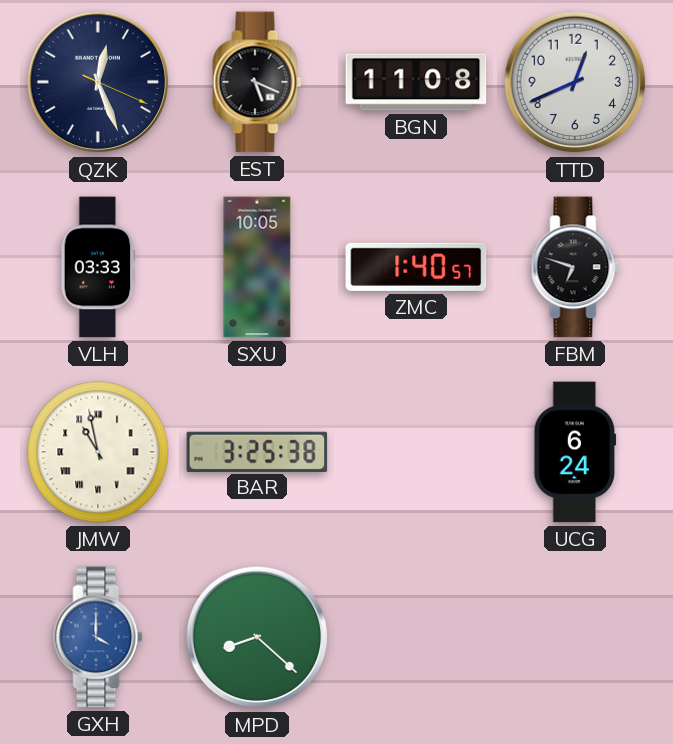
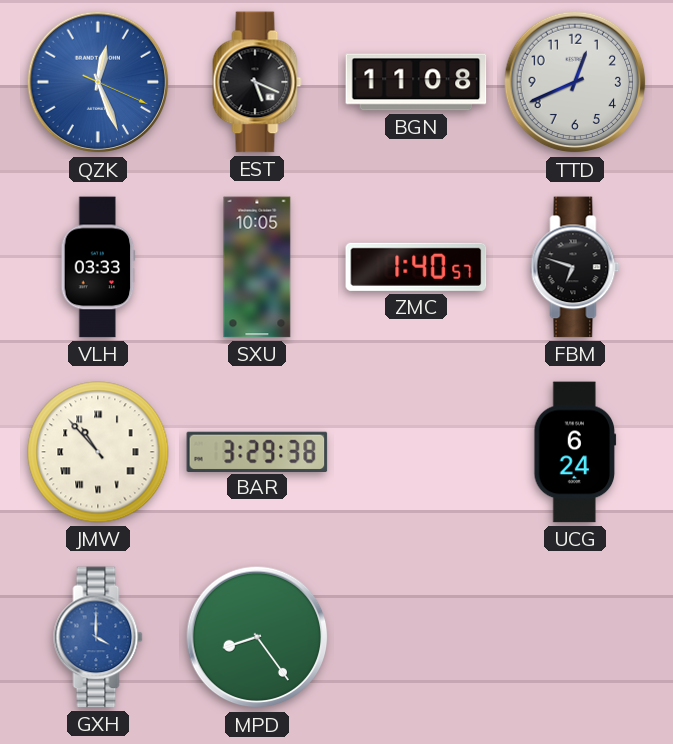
QZK dial: navy -> blue (98, 82)
JMW: 10:58 -> 10:53 (98, 452)
BAR: 3:25 -> 3:29 (257, 451)
MPD: 8:22 -> 8:24 (257, 637)
